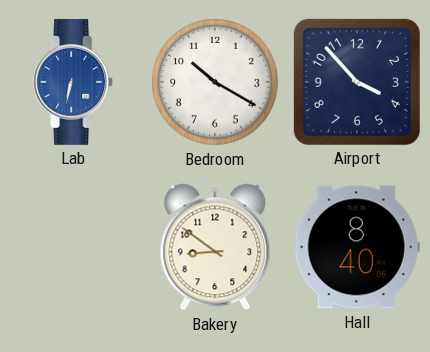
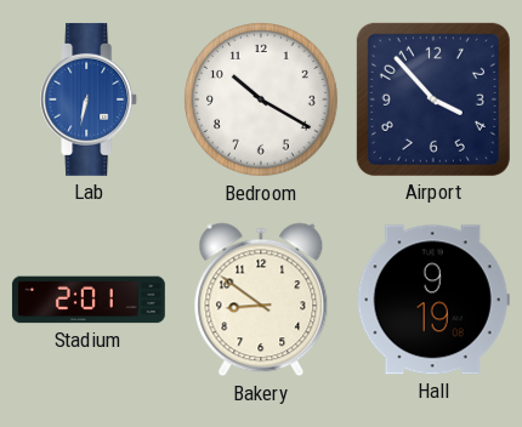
Stadium: none -> 2:01 (89, 300)
Hall: 8:40 -> 9:19 (433, 300)
